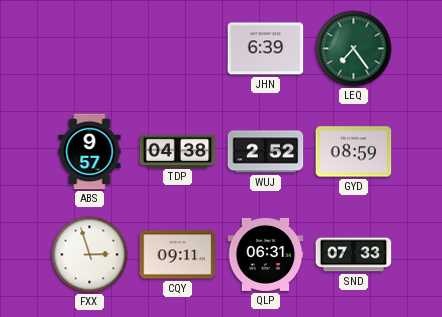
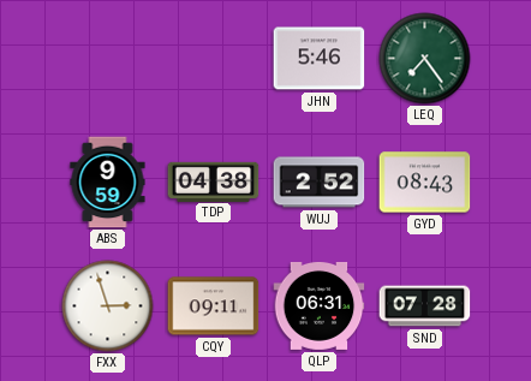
JHN: 6:39 -> 5:46 (320, 59)
ABS: 9:57 -> 9:59 (108, 183)
GYD: 08:59 -> 08:43 (425, 183)
SND: 07:33 -> 07:28 (425, 306)
